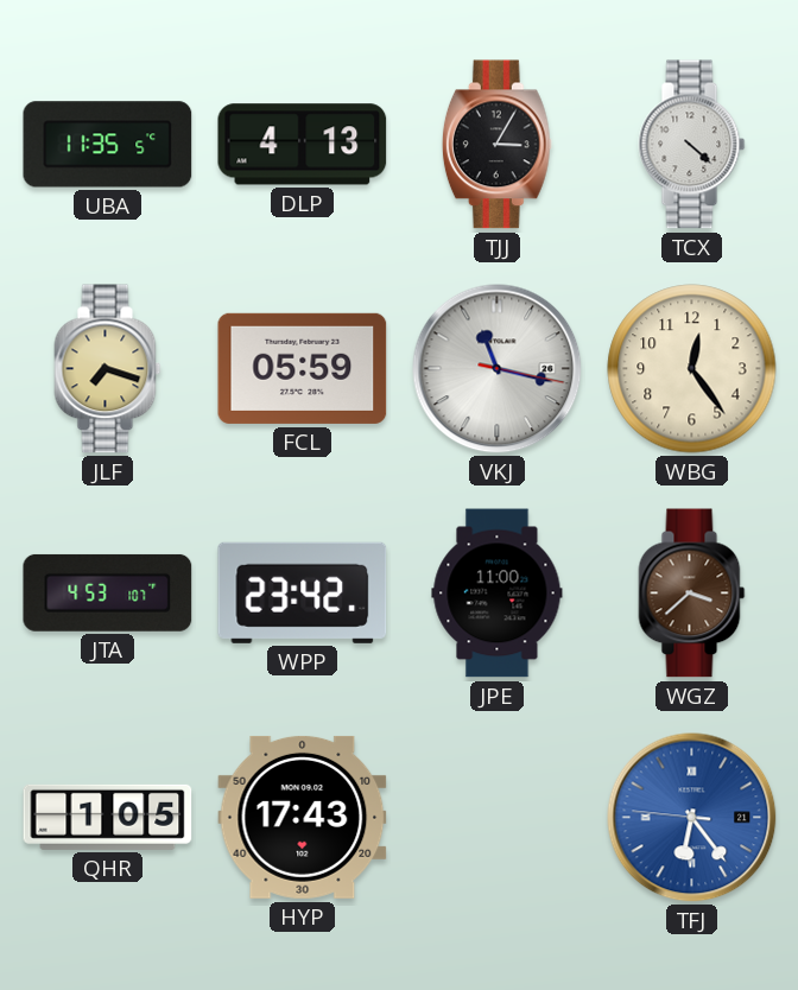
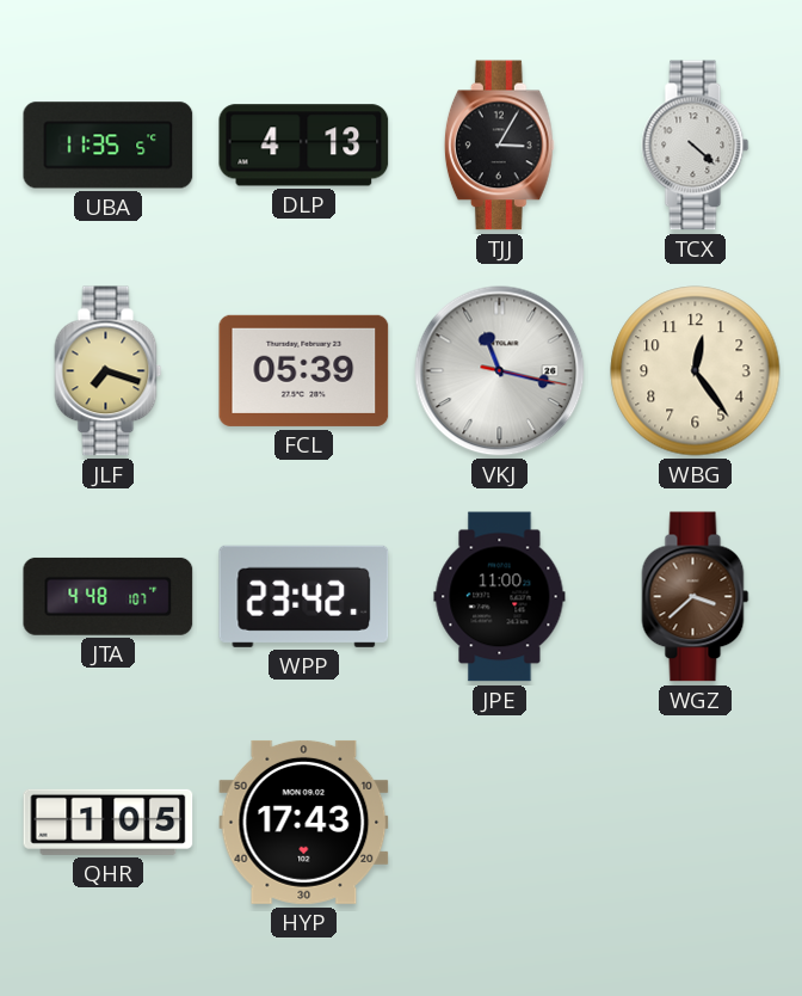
FCL: 05:59 -> 05:39 (304, 370)
JTA: 4:53 -> 4:48 (109, 596)
TFJ: 6:23 -> none (692, 818)
